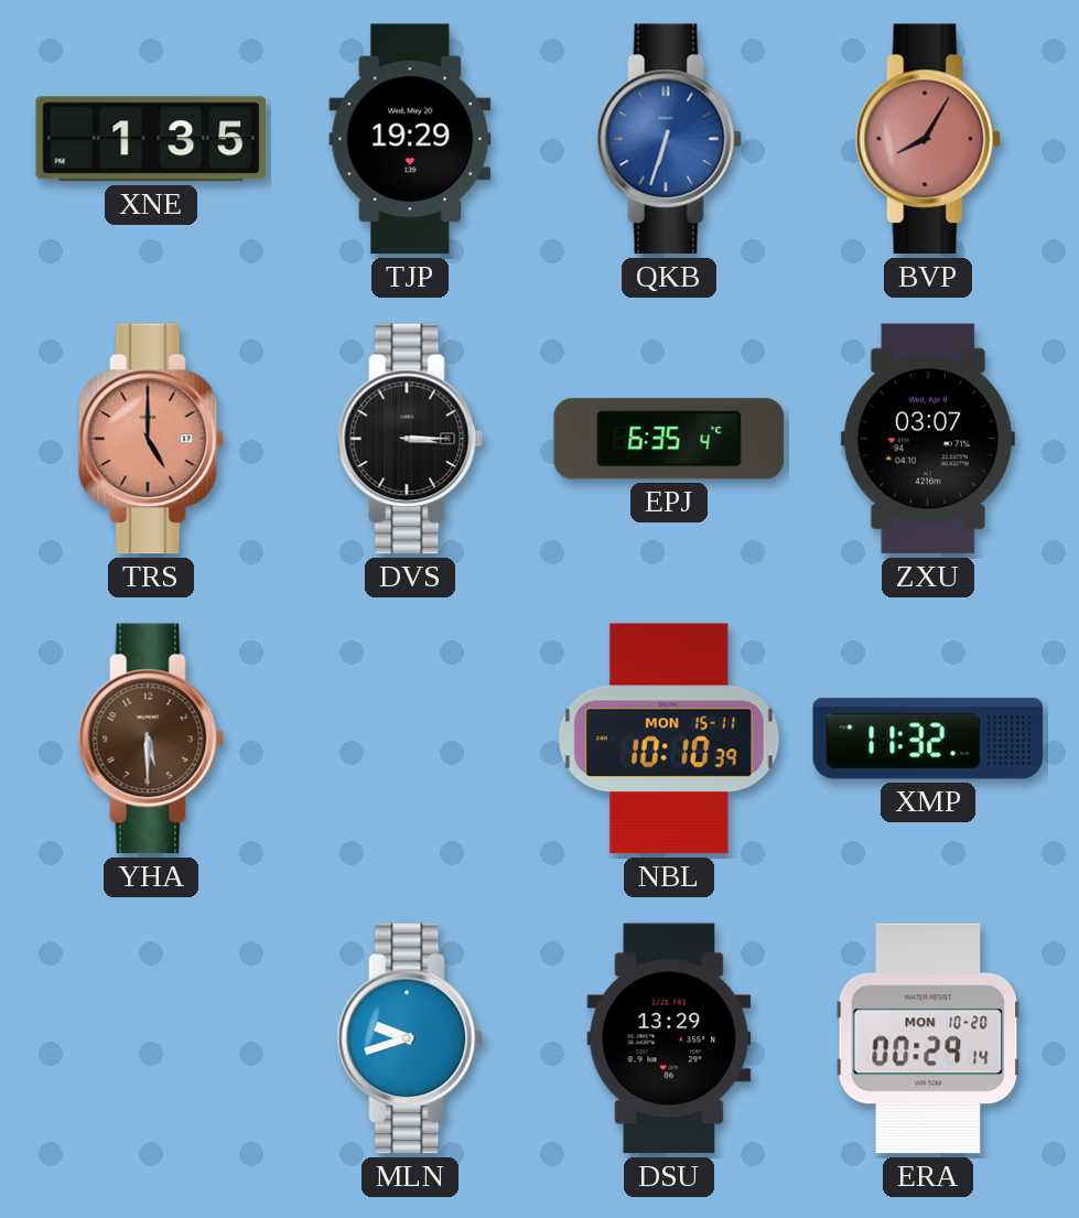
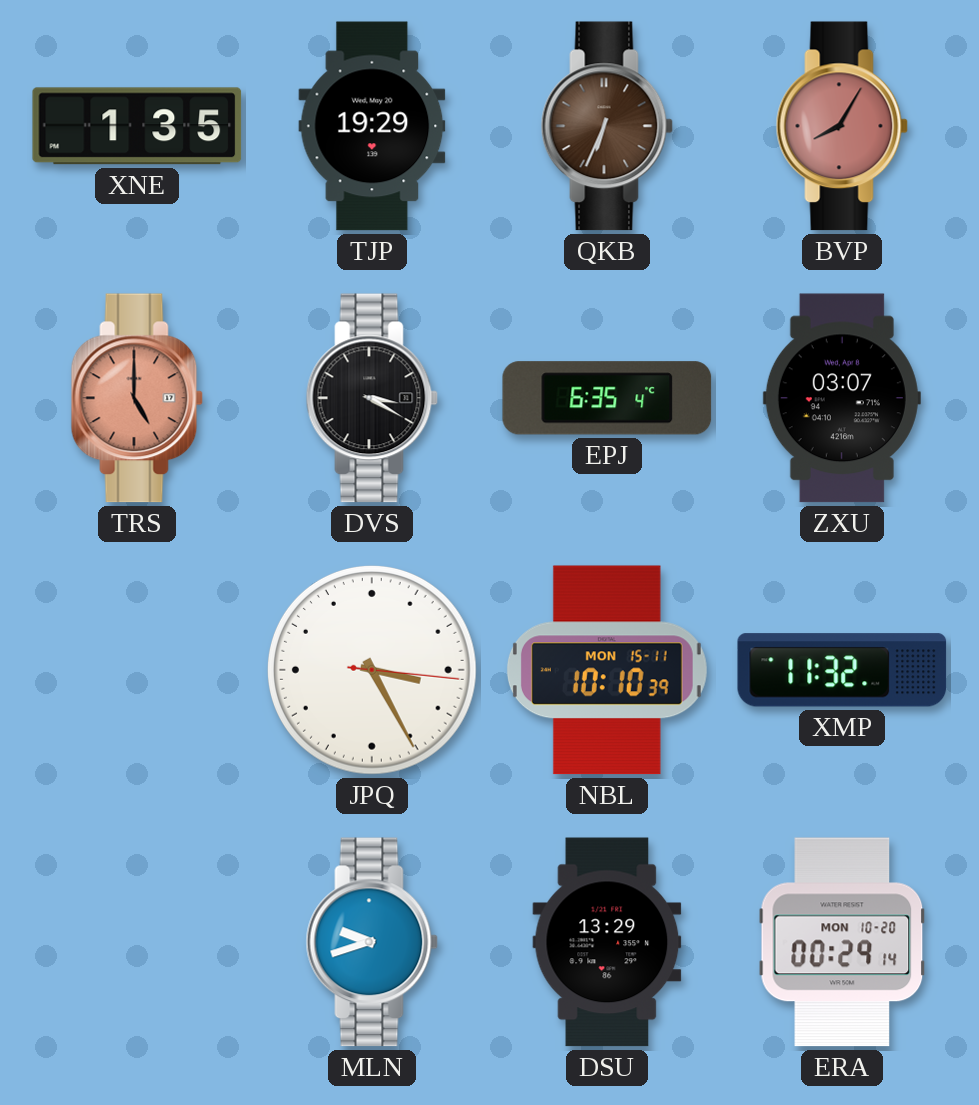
QKB: 6:33 -> 6:34 (607, 126)
QKB dial: blue -> brown (607, 126)
DVS: 3:15 -> 3:20 (372, 398)
YHA: 5:30 -> none (151, 739)
JPQ: none -> 3:25 (372, 670)
